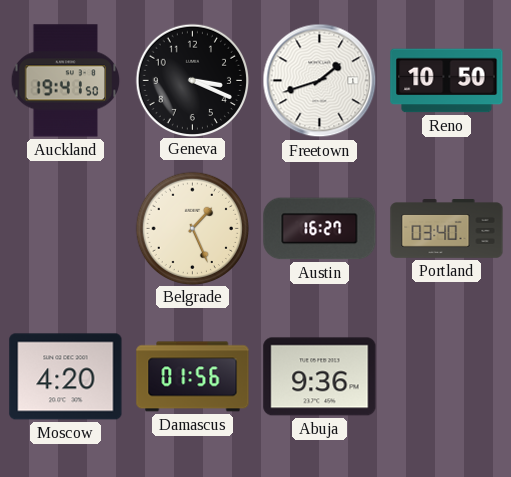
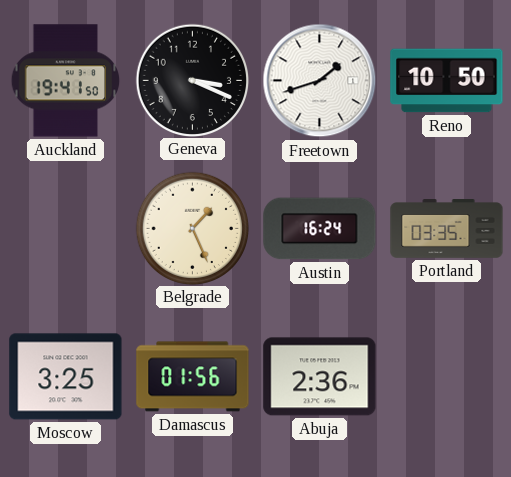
Austin: 16:27 -> 16:24 (320, 229)
Portland: 03:40 -> 03:35 (447, 229)
Moscow: 4:20 -> 3:25 (66, 377)
Abuja: 9:36 -> 2:36 (320, 377)
